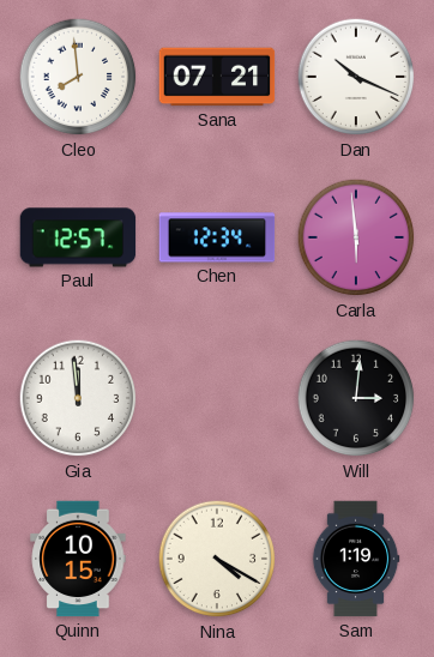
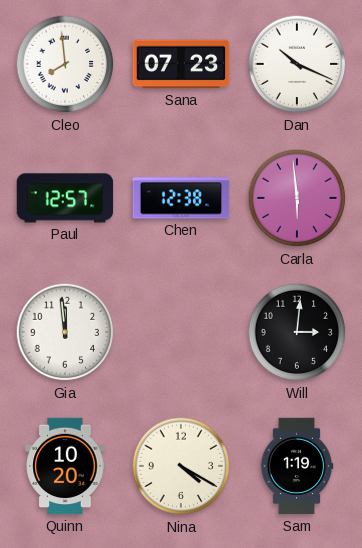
Sana: 07:21 -> 07:23 (181, 64)
Chen: 12:34 -> 12:38 (181, 198)
Quinn: 10:15 -> 10:20 (65, 466)
